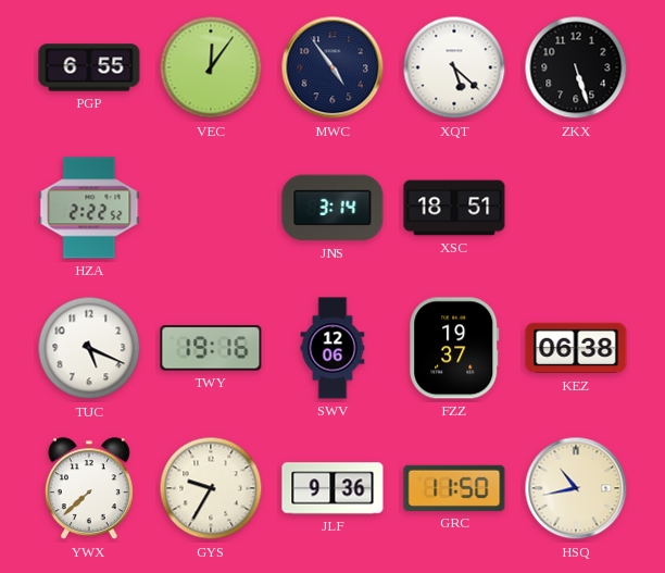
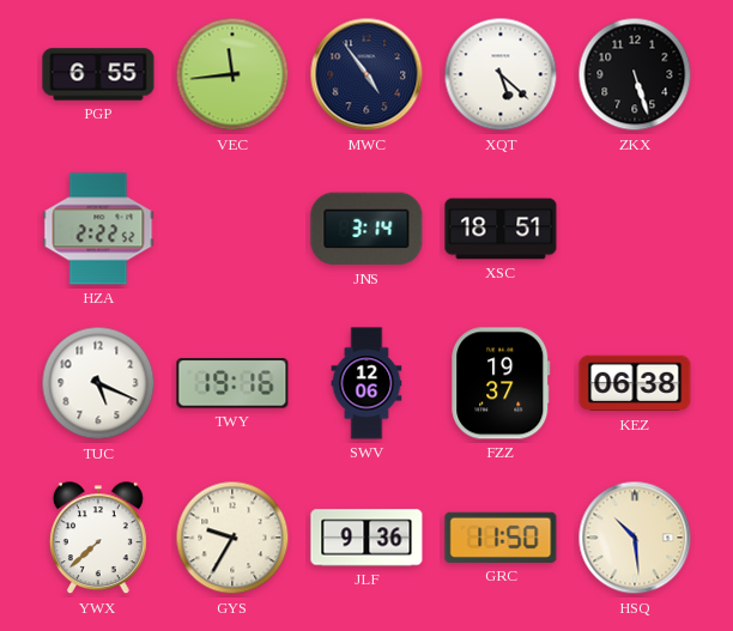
VEC: 12:06 -> 11:44 (232, 74)
HSQ: 10:43 -> 10:29 (635, 538)
